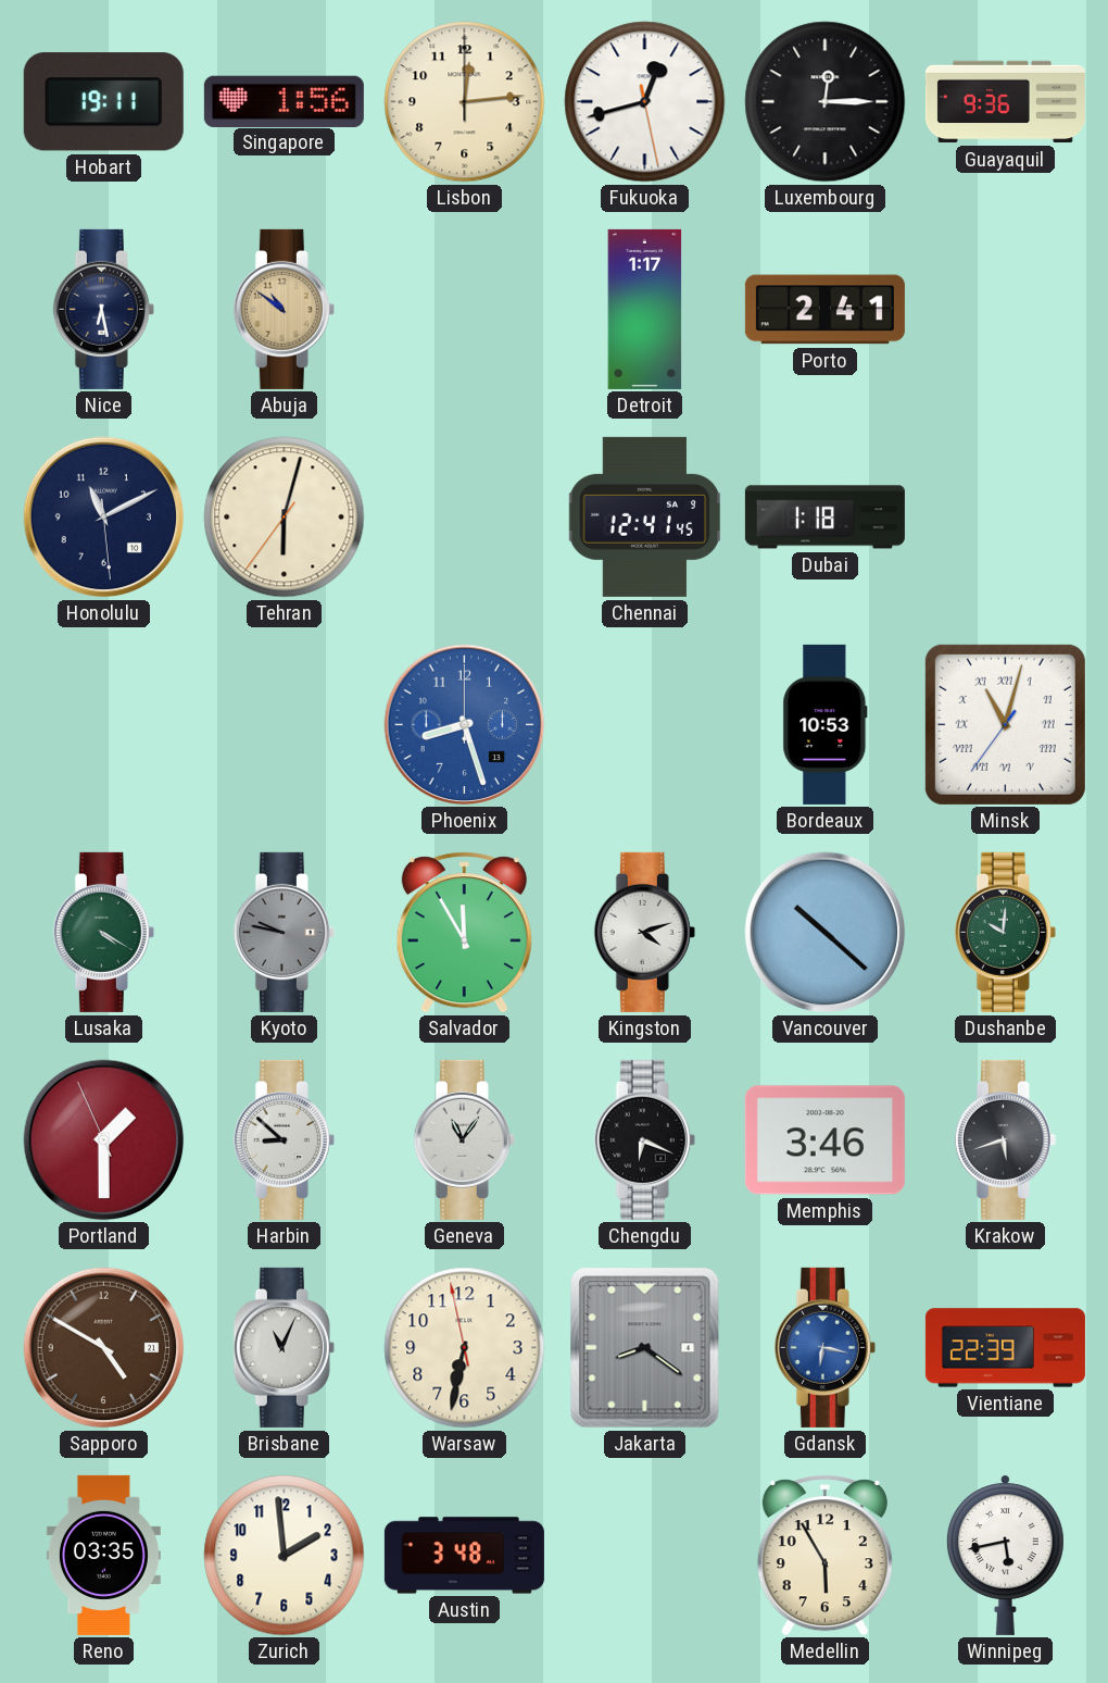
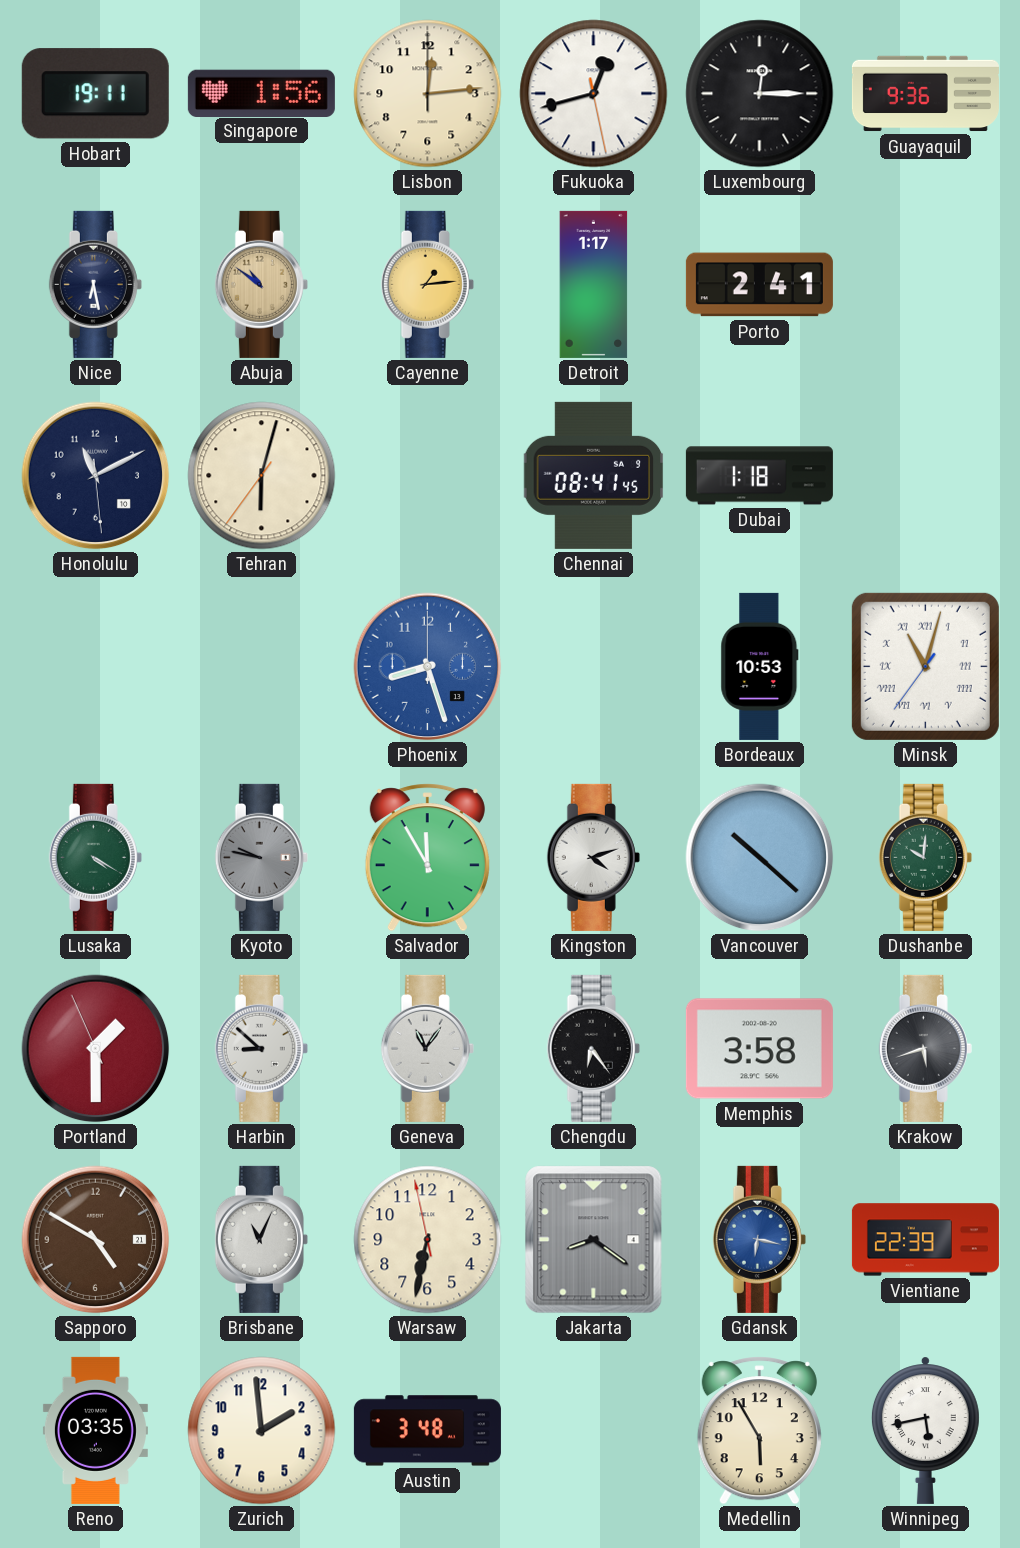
Cayenne: none -> 1:14 (427, 284)
Chennai: 12:41 -> 08:41 (594, 475)
Chengdu: 6:19 -> 6:24 (593, 1048)
Memphis: 3:46 -> 3:58 (759, 1049)
